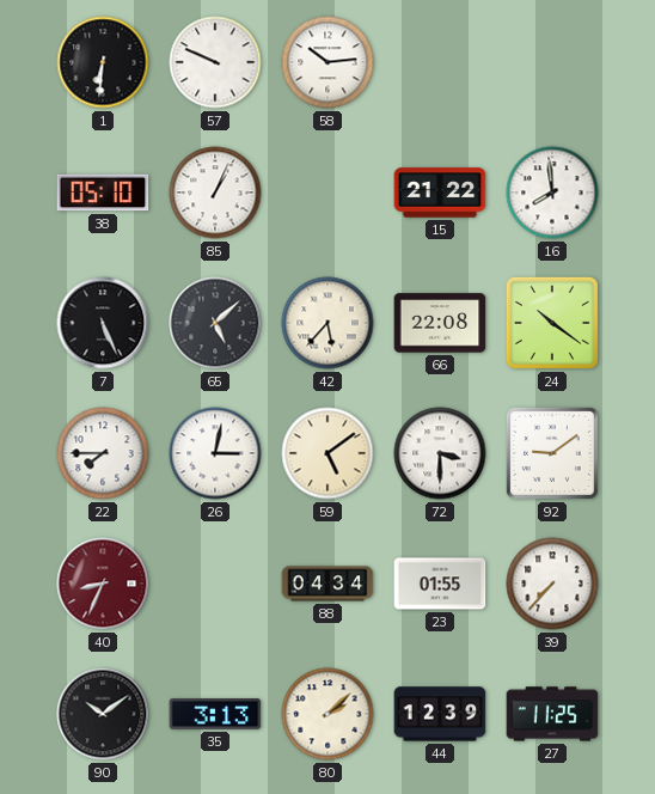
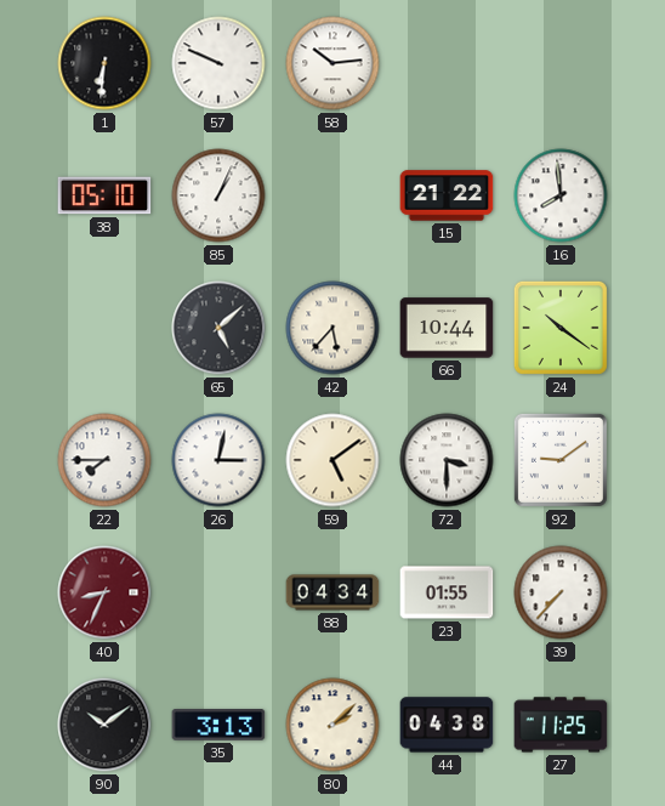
7: 5:26 -> none (103, 323)
66: 22:08 -> 10:44 (447, 328)
44: 12:39 -> 04:38 (447, 725)
